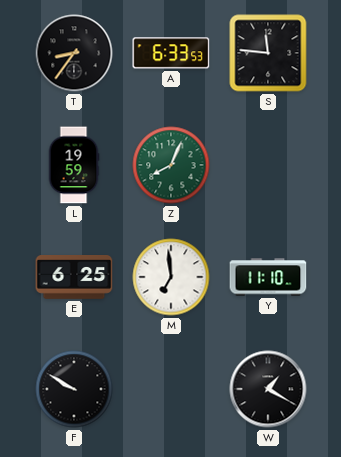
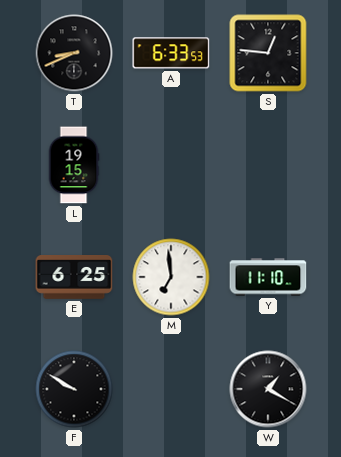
T: 8:36 -> 8:41 (74, 53)
S: 11:46 -> 12:46 (268, 53)
L: 19:59 -> 19:15 (74, 165)
Z: 8:04 -> none (171, 165)
